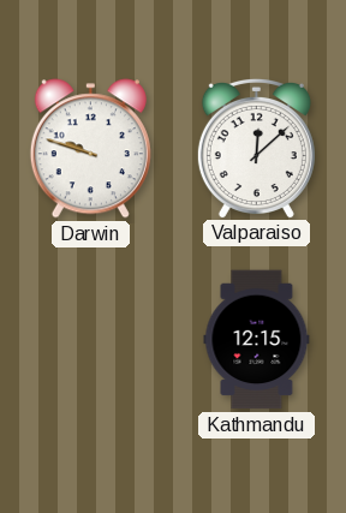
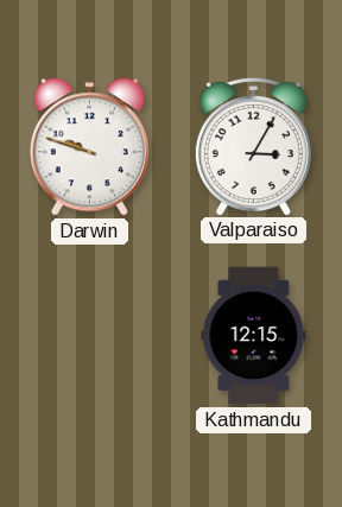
Valparaiso: 12:08 -> 3:05 (253, 146)
